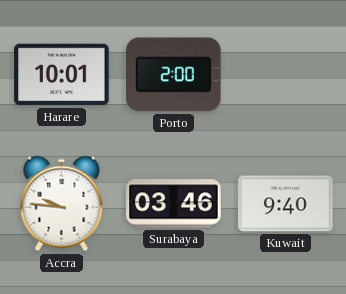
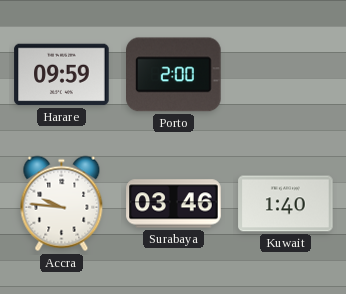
Harare: 10:01 -> 09:59 (62, 75)
Kuwait: 9:40 -> 1:40 (286, 204)
